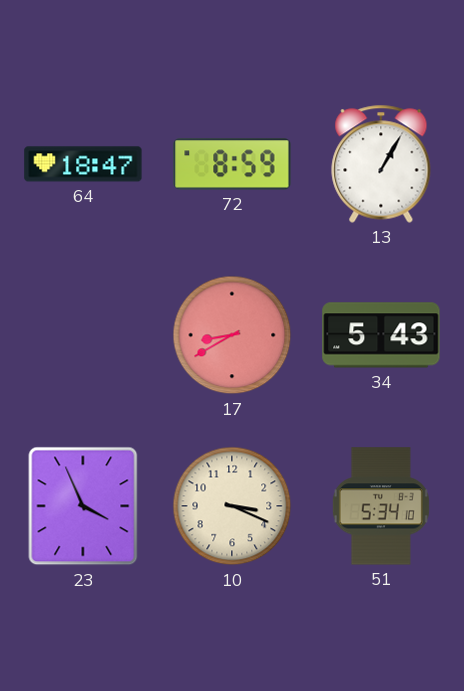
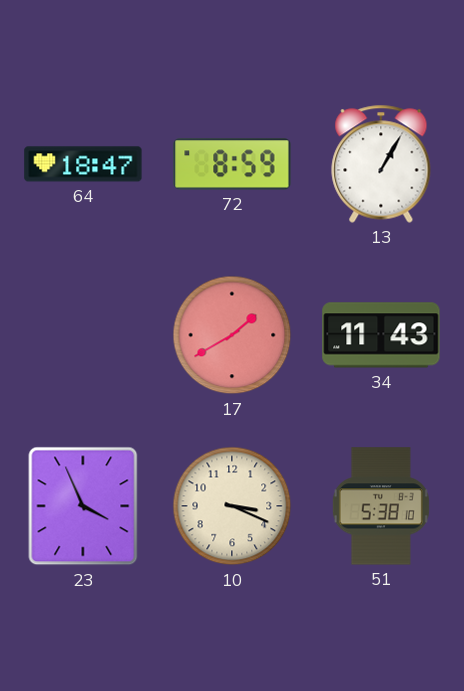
17: 8:40 -> 1:40 (232, 335)
34: 5:43 -> 11:43 (381, 335)
51: 5:34 -> 5:38 (381, 506)
